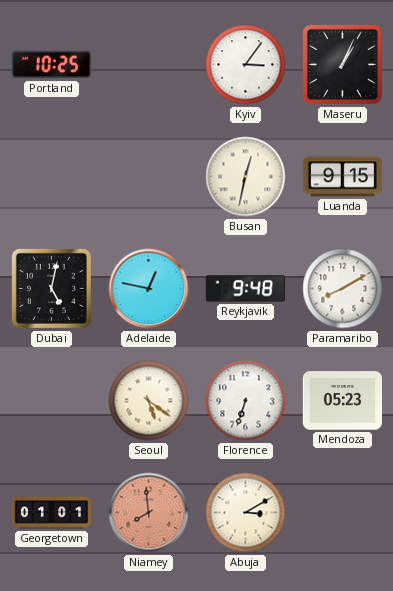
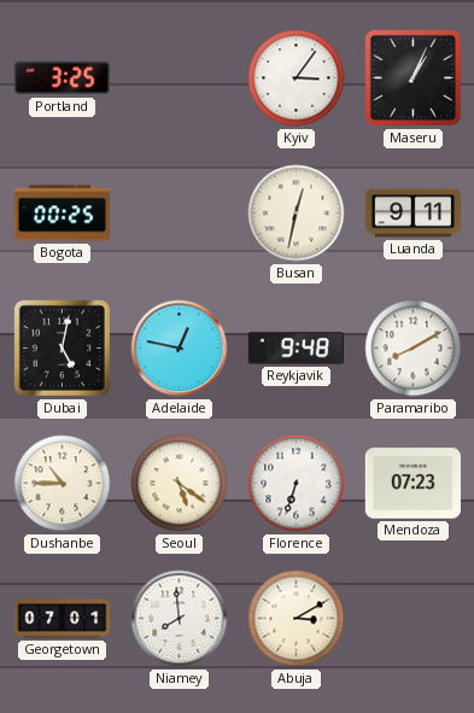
Portland: 10:25 -> 3:25 (62, 78)
Bogota: none -> 00:25 (62, 214)
Luanda: 9:15 -> 9:11 (412, 214)
Dushanbe: none -> 10:45 (63, 484)
Mendoza: 05:23 -> 07:23 (412, 484)
Georgetown: 01:01 -> 07:01 (63, 619)
Niamey dial: salmon -> white (180, 619)
